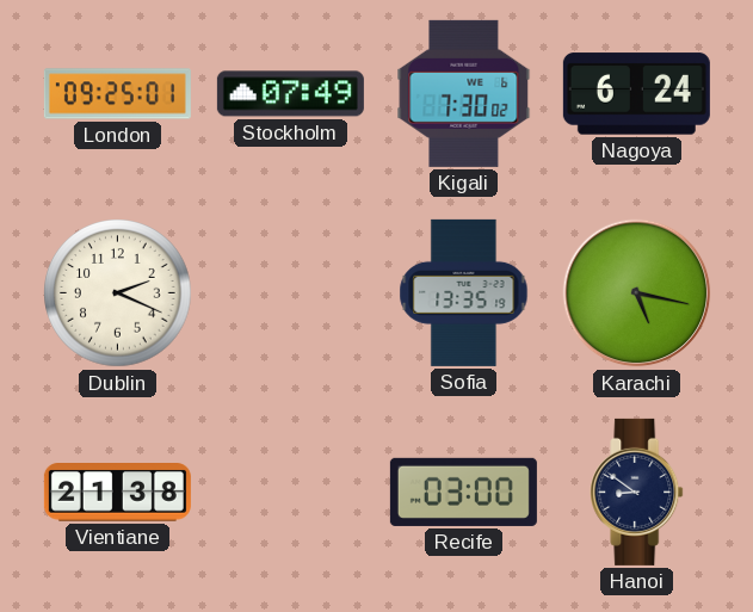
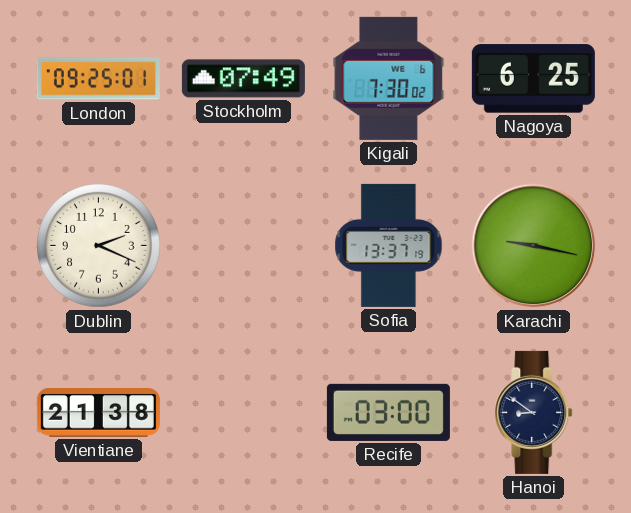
Nagoya: 6:24 -> 6:25 (533, 79)
Sofia: 13:35 -> 13:37 (389, 245)
Karachi: 5:17 -> 9:17 (534, 246)
